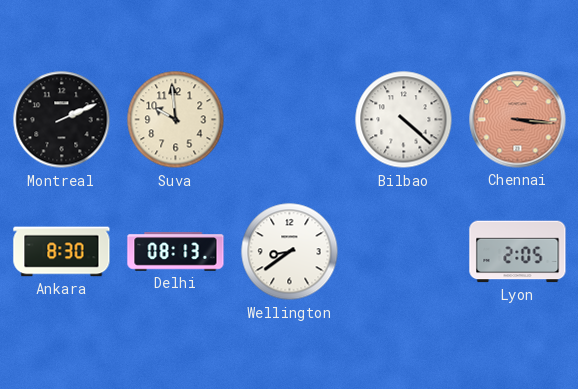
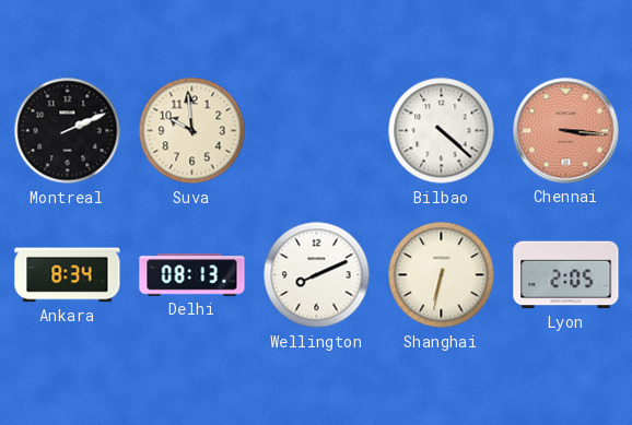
Ankara: 8:30 -> 8:34 (68, 275)
Wellington: 8:39 -> 8:11 (317, 275)
Shanghai: none -> 6:32 (442, 275)
